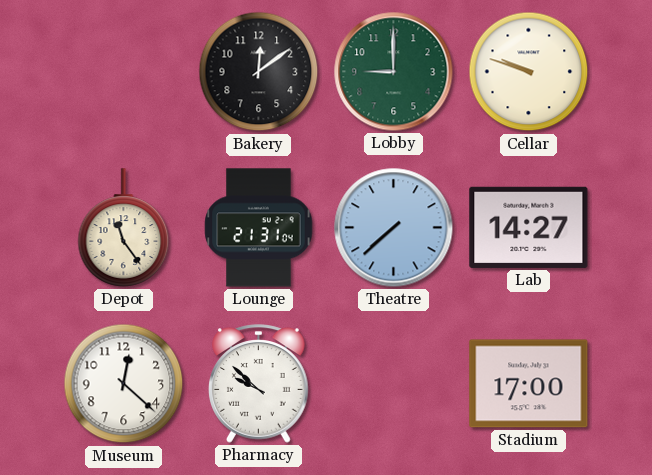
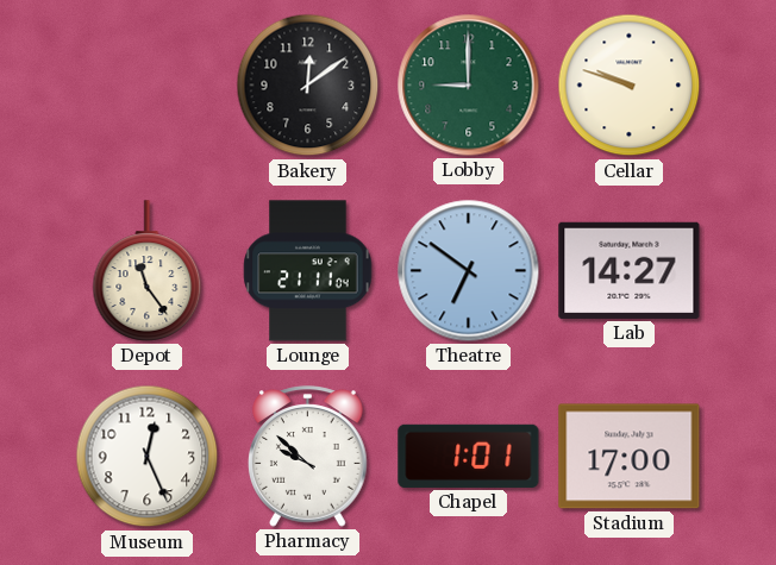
Lounge: 21:31 -> 21:11 (308, 271)
Theatre: 7:38 -> 6:51 (469, 271)
Museum: 12:22 -> 12:26 (148, 457)
Chapel: none -> 1:01 (469, 456)
